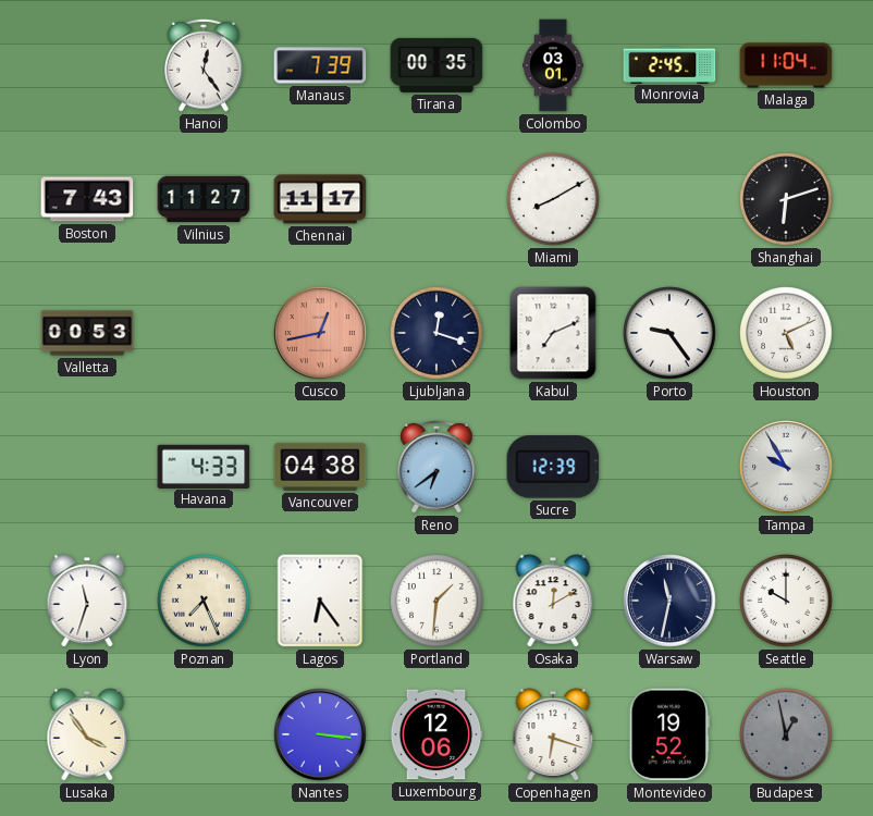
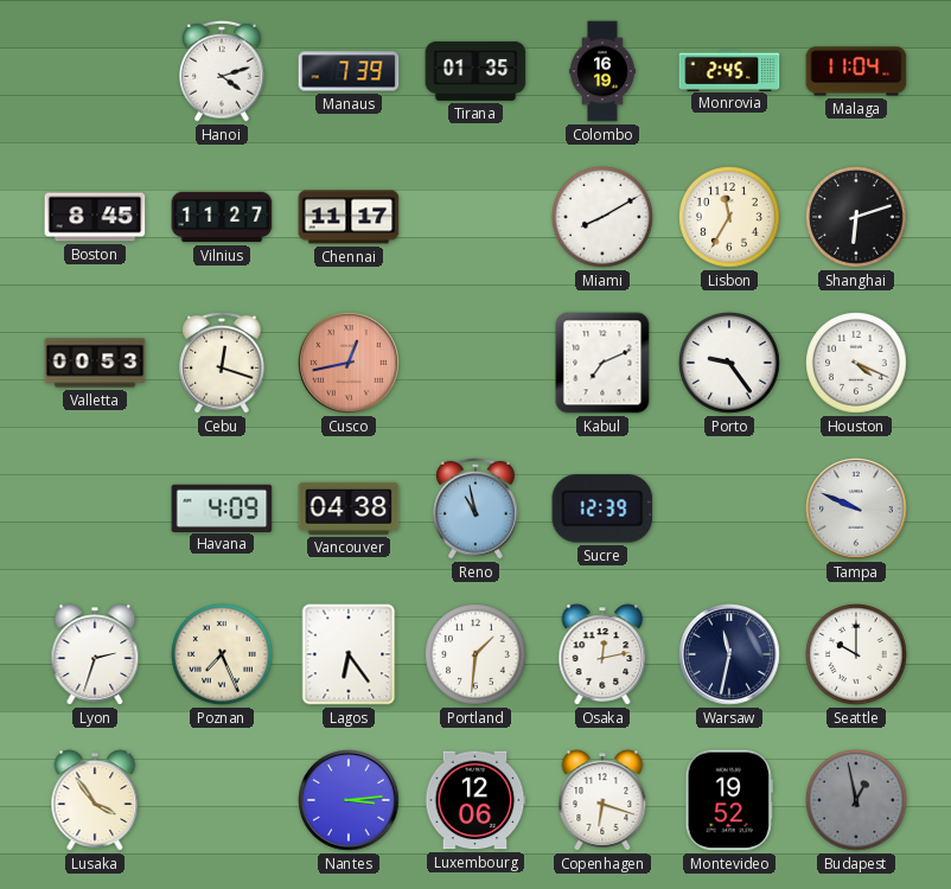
Hanoi: 12:24 -> 4:12 (223, 71)
Tirana: 00:35 -> 01:35 (475, 71)
Colombo: 03:01 -> 16:19 (602, 71)
Boston: 7:43 -> 8:45 (95, 217)
Lisbon: none -> 11:35 (730, 218)
Cebu: none -> 12:18 (223, 363)
Ljubljana: 12:18 -> none (438, 334)
Houston: 5:11 -> 4:19 (857, 364)
Havana: 4:33 -> 4:09 (222, 507)
Reno: 6:39 -> 10:58 (477, 509)
Tampa: 9:55 -> 9:49 (856, 509)
Lyon: 11:33 -> 2:33 (95, 654)
Osaka: 12:10 -> 12:13 (602, 654)
Nantes: 3:16 -> 3:14 (349, 800)
